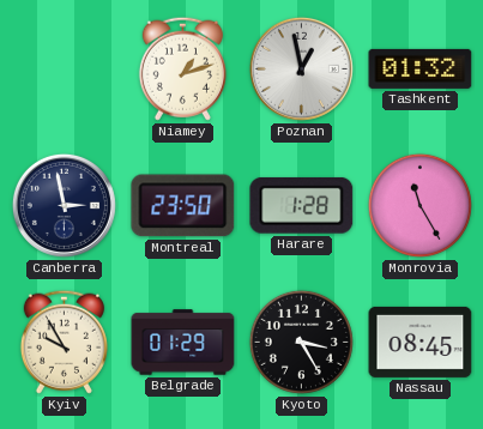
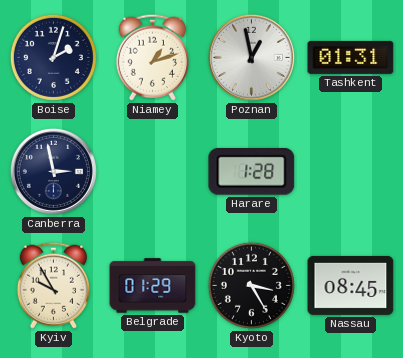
Boise: none -> 2:03 (53, 57)
Tashkent: 01:32 -> 01:31 (351, 57)
Montreal: 23:50 -> none (183, 206)
Monrovia: 11:25 -> none (419, 205)
